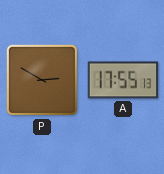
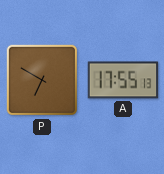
P: 2:50 -> 6:50 (42, 80)
